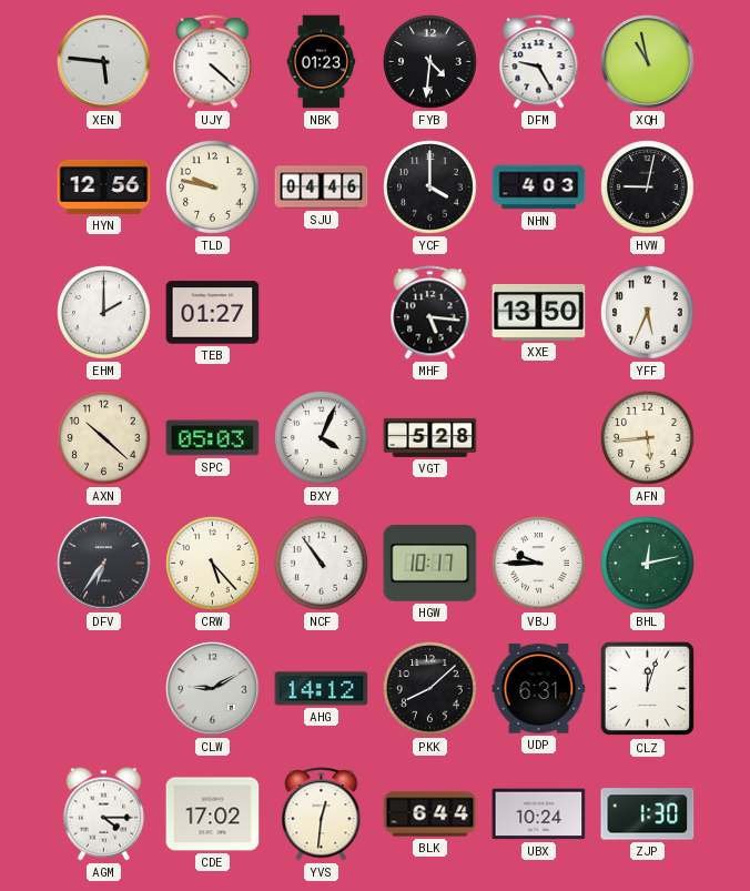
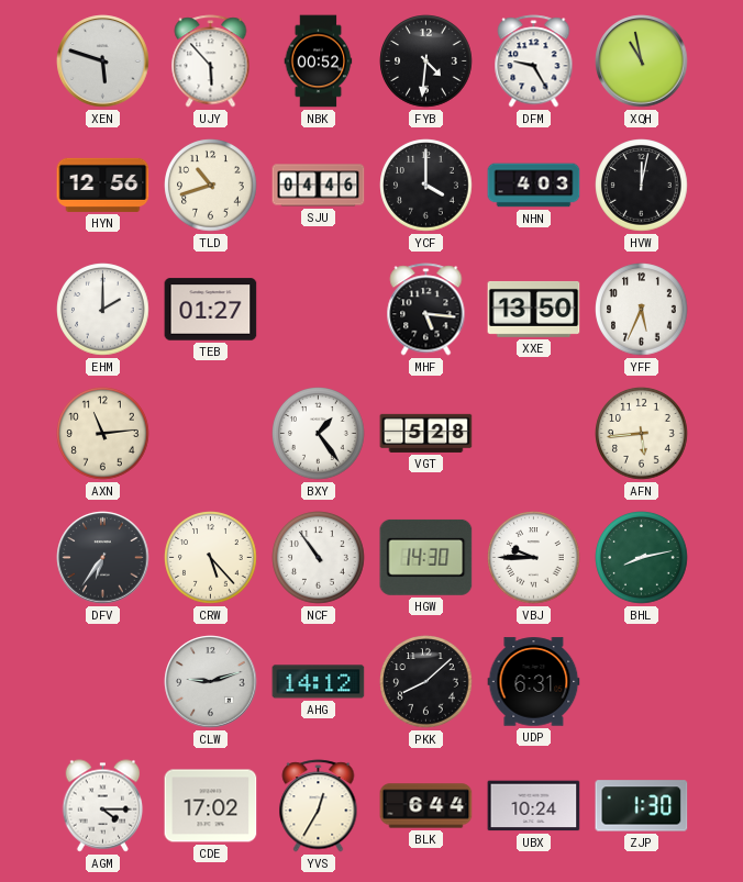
XEN: 5:46 -> 5:48 (103, 62)
UJY: 4:22 -> 5:53 (211, 62)
NBK: 01:23 -> 00:52 (319, 62)
TLD: 9:47 -> 10:42 (211, 186)
HVW: 9:02 -> 12:02 (642, 186)
AXN: 10:22 -> 11:14 (103, 434)
SPC: 05:03 -> none (213, 438)
BXY: 4:04 -> 1:24 (319, 434)
HGW: 10:17 -> 14:30 (426, 557)
BHL: 12:13 -> 8:13 (642, 558)
CLW: 9:10 -> 9:12 (211, 682)
CLZ: 12:03 -> none (648, 689)
YVS: 12:31 -> 12:35 (319, 806)
